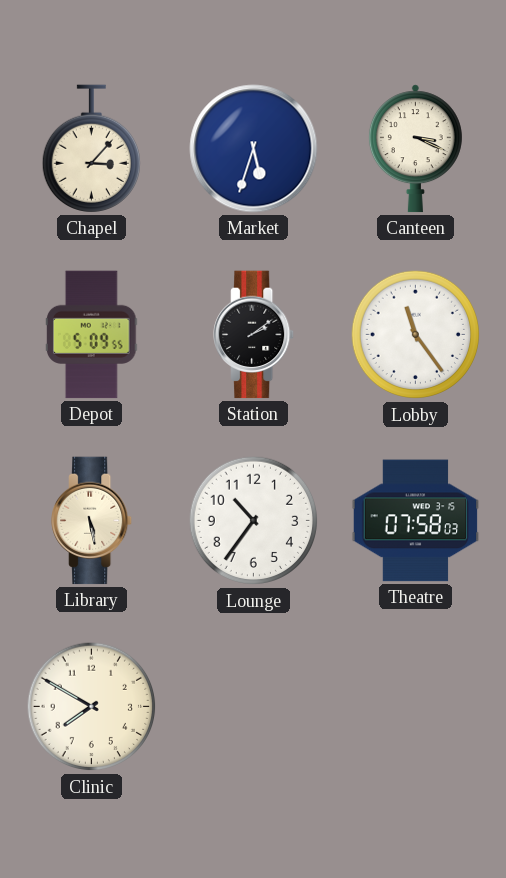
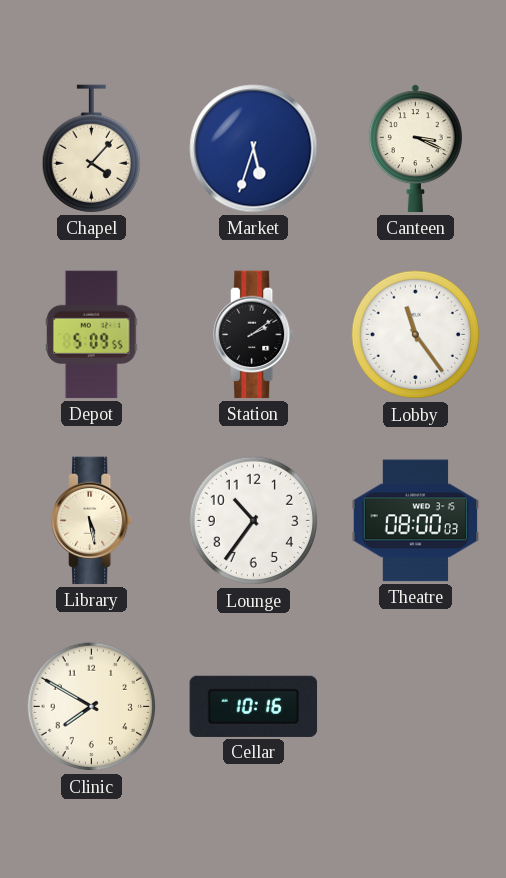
Chapel: 3:07 -> 4:07 (91, 149)
Theatre: 07:58 -> 08:00 (416, 521)
Cellar: none -> 10:16 (254, 706)
